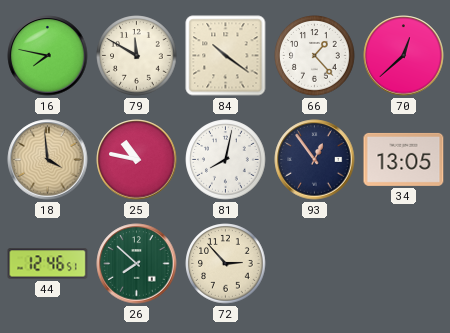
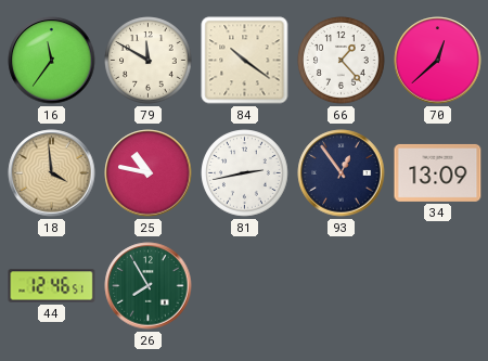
16: 7:47 -> 11:36 (52, 61)
81: 8:02 -> 2:43 (245, 173)
34: 13:05 -> 13:09 (438, 172)
26: 7:52 -> 7:55 (149, 286)
72: 2:53 -> none (226, 264)
